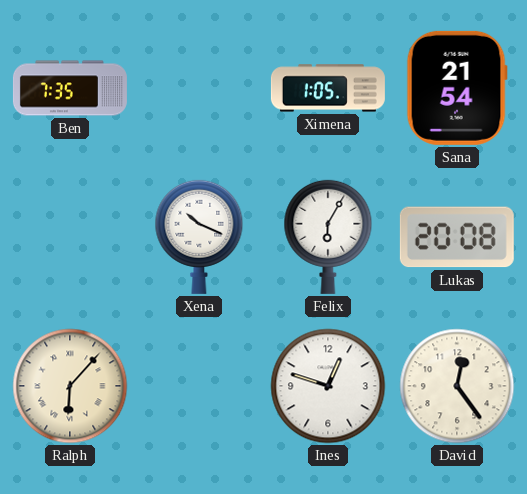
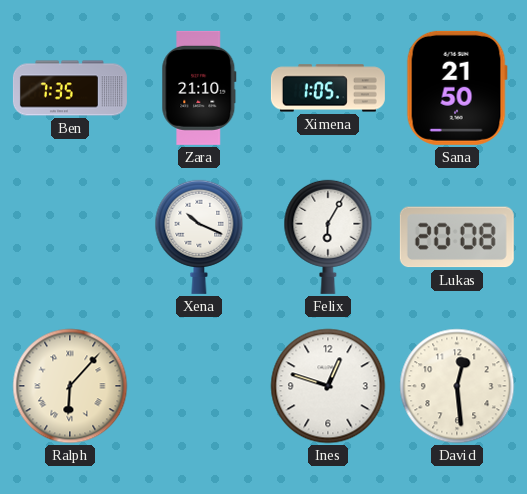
Zara: none -> 21:10 (199, 88)
Sana: 21:54 -> 21:50 (457, 88)
David: 12:24 -> 12:29 (457, 386)
